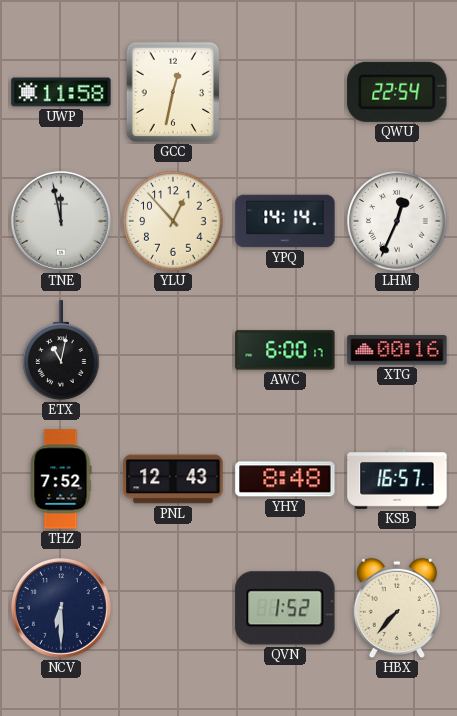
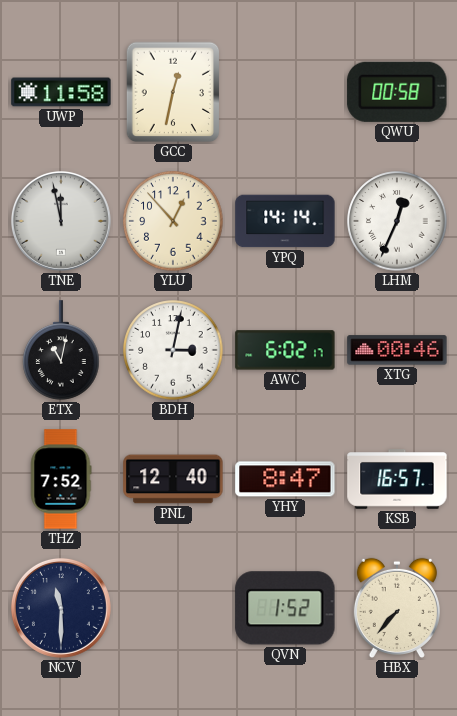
QWU: 22:54 -> 00:58 (397, 92)
BDH: none -> 3:02 (173, 350)
AWC: 6:00 -> 6:02 (285, 350)
XTG: 00:16 -> 00:46 (397, 350)
PNL: 12:43 -> 12:40 (173, 479)
YHY: 8:48 -> 8:47 (285, 479)
NCV: 6:30 -> 11:30 (61, 608)
